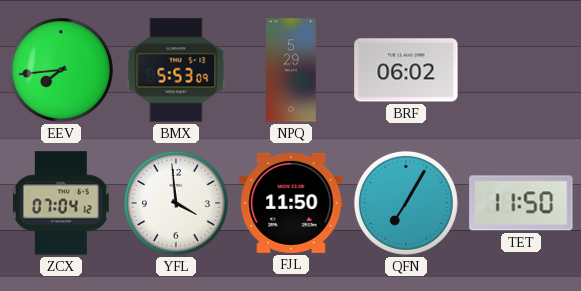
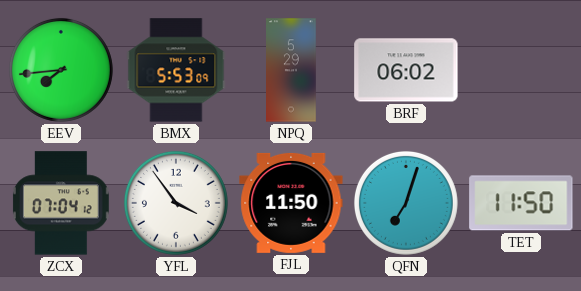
YFL: 3:59 -> 3:54 (176, 203)
QFN: 7:05 -> 7:03 (406, 203)
